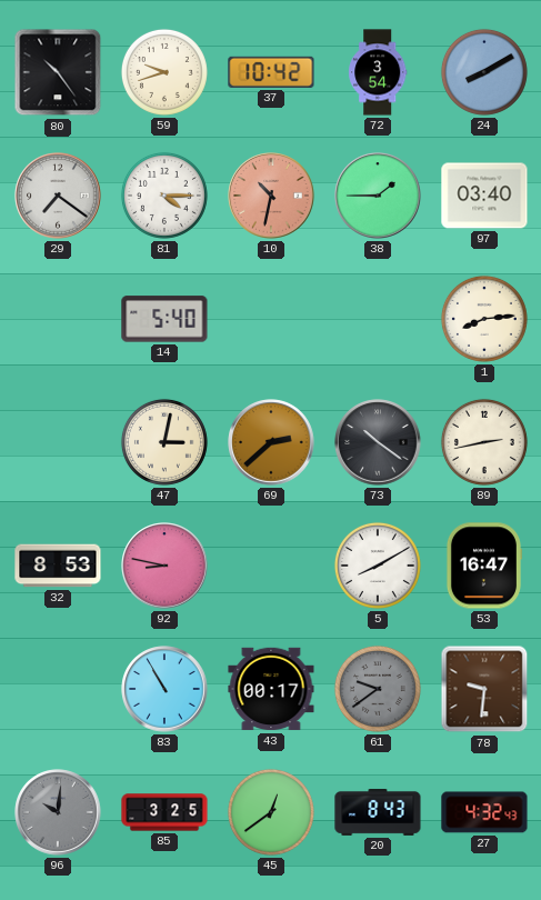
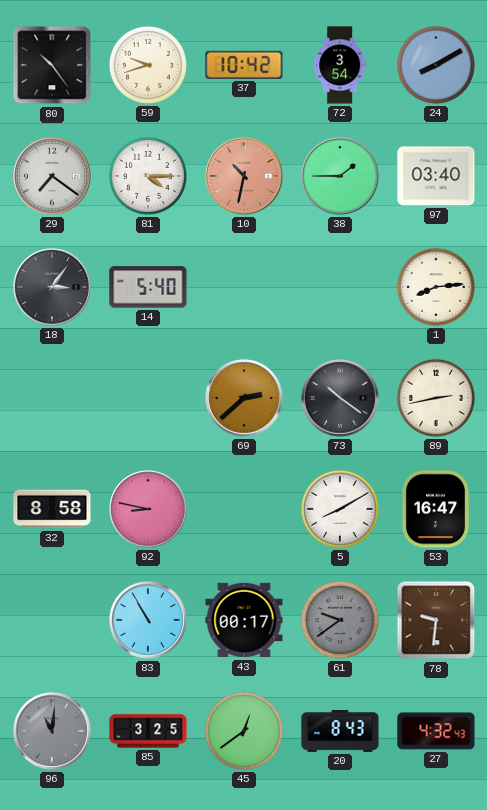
18: none -> 3:06 (52, 287)
47: 3:02 -> none (164, 442)
32: 8:53 -> 8:58 (52, 509)
96: 10:01 -> 11:01 (52, 731)
